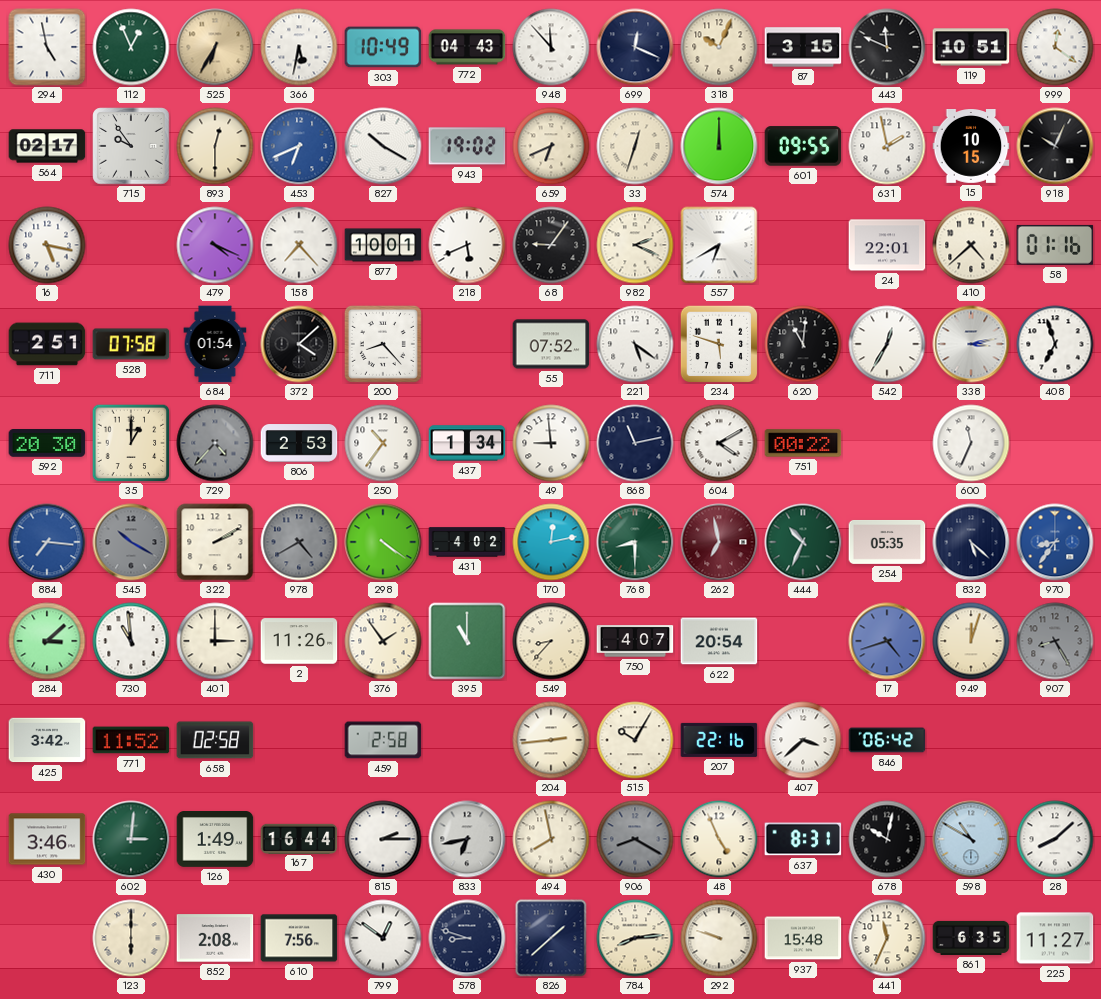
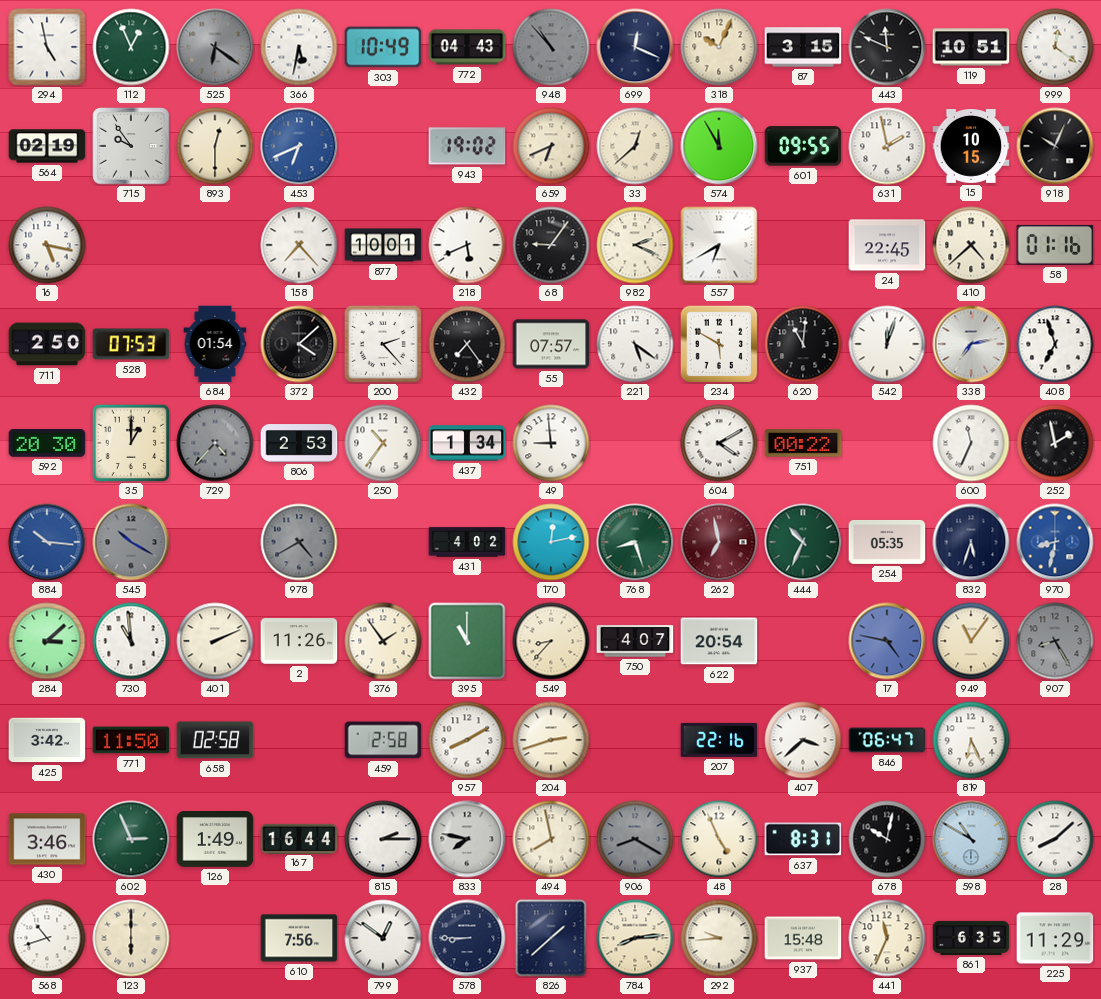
525: 6:35 -> 6:21 (215, 47)
525 dial: champagne -> grey (215, 47)
948: 11:53 -> 10:53 (551, 47)
948 dial: white -> grey (551, 47)
564: 02:17 -> 02:19 (47, 146)
827: 10:20 -> none (383, 146)
33: 12:33 -> 12:38 (635, 146)
574: 12:00 -> 11:55 (719, 146)
479: 4:19 -> none (215, 245)
24: 22:01 -> 22:45 (887, 245)
711: 2:51 -> 2:50 (47, 344)
528: 07:58 -> 07:53 (131, 344)
200: 8:23 -> 2:23 (383, 344)
432: none -> 7:24 (467, 344)
55: 07:52 -> 07:57 (551, 344)
234: 5:48 -> 5:50 (719, 344)
542: 12:35 -> 12:03 (887, 344)
338: 3:13 -> 7:13 (971, 344)
868: 11:13 -> none (635, 443)
252: none -> 1:58 (1055, 443)
884: 7:16 -> 10:16 (47, 542)
322: 2:10 -> none (215, 542)
298: 4:21 -> none (383, 542)
768: 8:30 -> 8:27 (635, 542)
832: 5:22 -> 5:33 (971, 542)
970: 8:36 -> 8:32 (1055, 542)
401: 3:00 -> 2:11 (215, 641)
17: 4:42 -> 4:47 (887, 641)
949: 12:03 -> 11:06 (971, 641)
771: 11:52 -> 11:50 (131, 740)
957: none -> 8:10 (467, 740)
204: 2:44 -> 2:42 (551, 740)
515: 10:05 -> none (635, 740)
846: 06:42 -> 06:47 (887, 740)
819: none -> 6:26 (971, 740)
602: 3:01 -> 2:56 (131, 839)
833: 6:43 -> 7:47 (467, 839)
568: none -> 10:42 (47, 938)
852: 2:08 -> none (215, 938)
578: 8:48 -> 8:45 (467, 938)
292: 9:48 -> 9:44 (719, 938)
225: 11:27 -> 11:29 (1055, 938)
